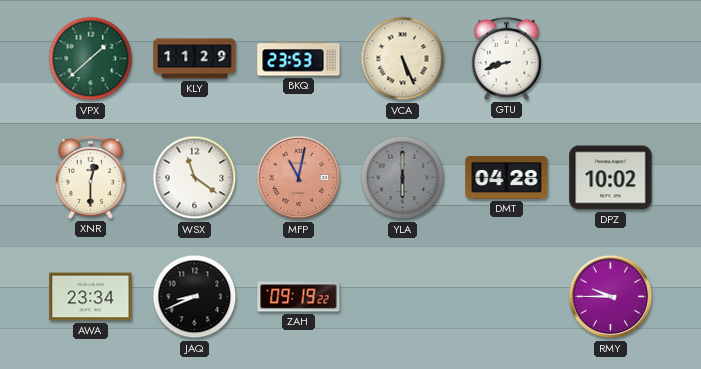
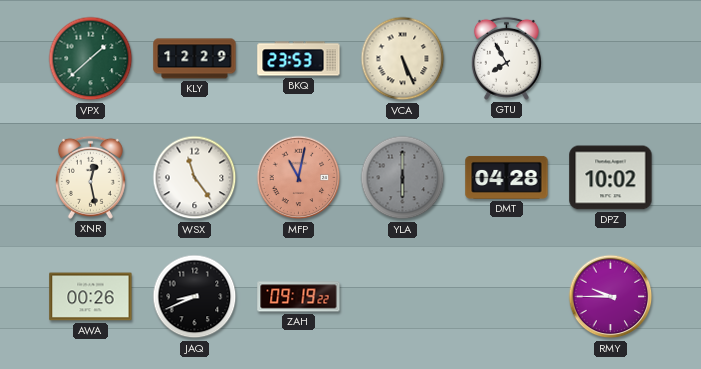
KLY: 11:29 -> 12:29 (195, 59)
GTU: 8:42 -> 7:55 (506, 58)
XNR: 12:30 -> 12:28 (90, 177)
WSX: 11:21 -> 11:24 (195, 178)
AWA: 23:34 -> 00:26 (91, 297)
